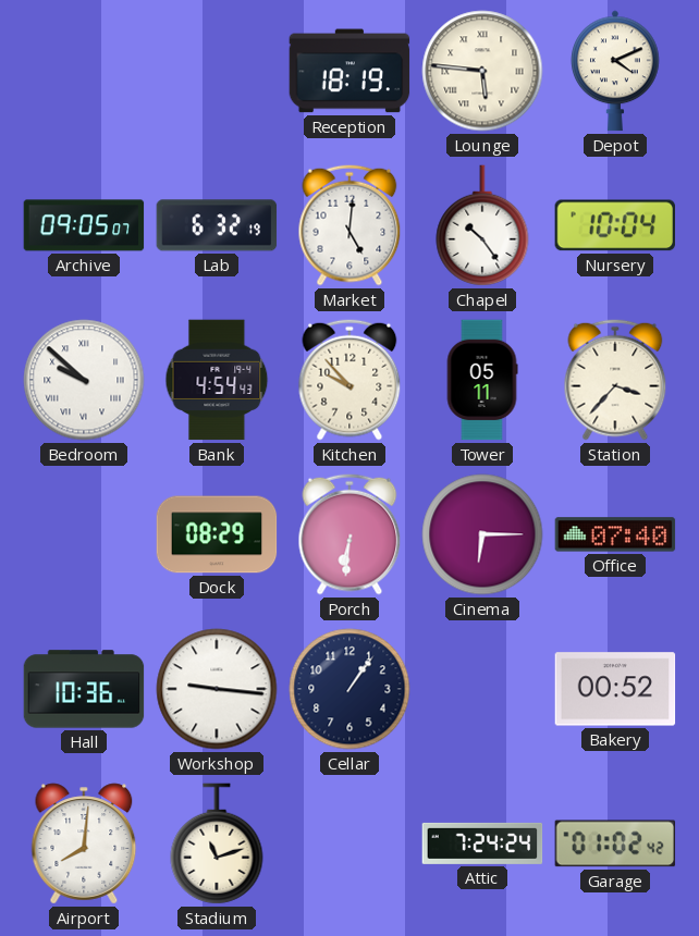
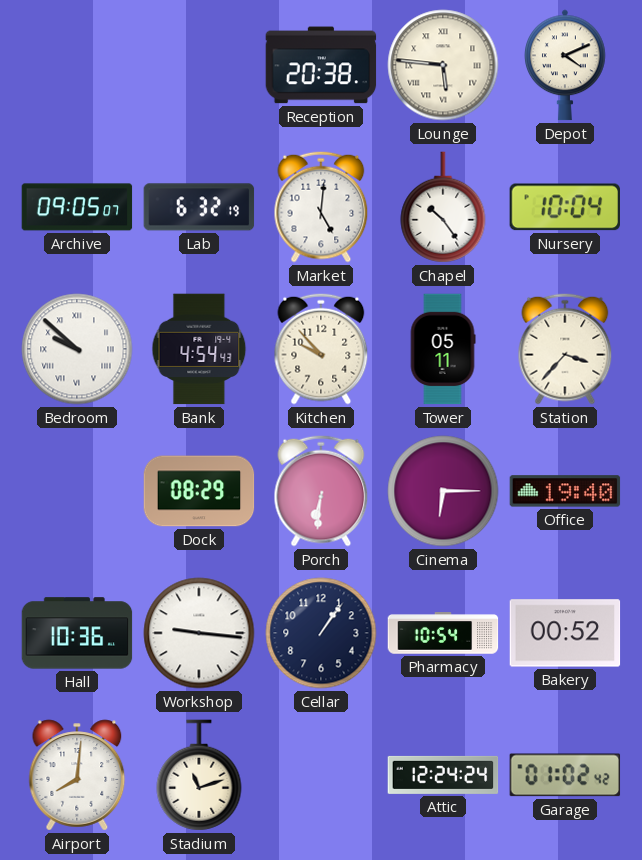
Reception: 18:19 -> 20:38 (321, 65)
Office: 07:40 -> 19:40 (565, 491)
Pharmacy: none -> 10:54 (443, 633)
Attic: 7:24 -> 12:24 (443, 775)
